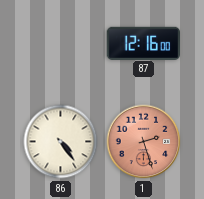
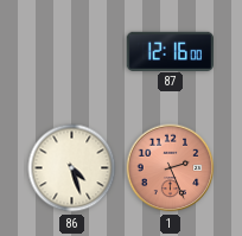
86: 4:24 -> 4:27 (72, 168)
1: 2:27 -> 2:26 (171, 168)
